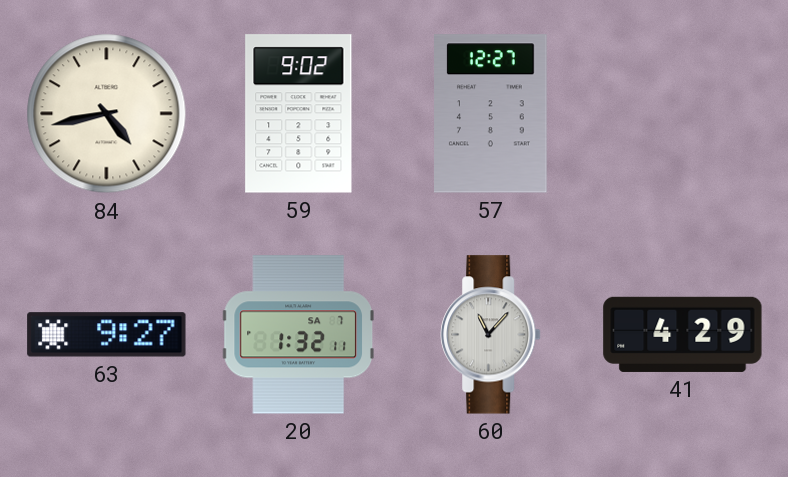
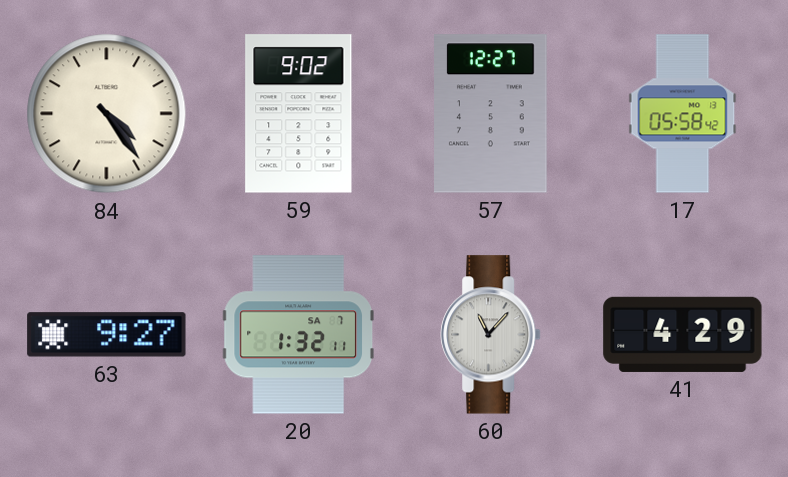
84: 4:43 -> 4:24 (107, 114)
17: none -> 05:58 (683, 114)
